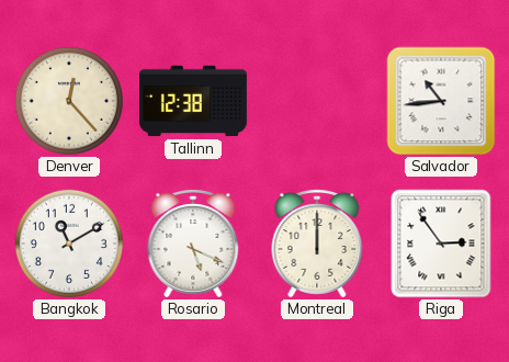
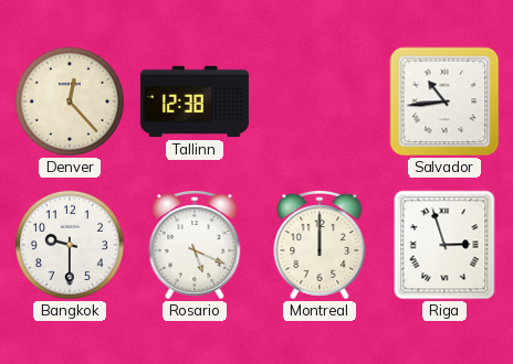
Bangkok: 11:10 -> 9:30 (70, 245)
Riga: 2:54 -> 2:57 (444, 245)
